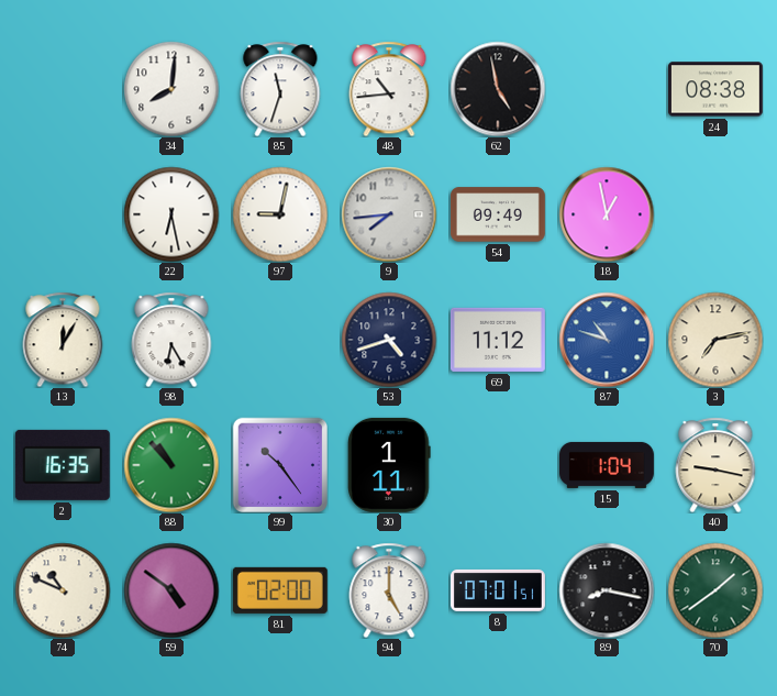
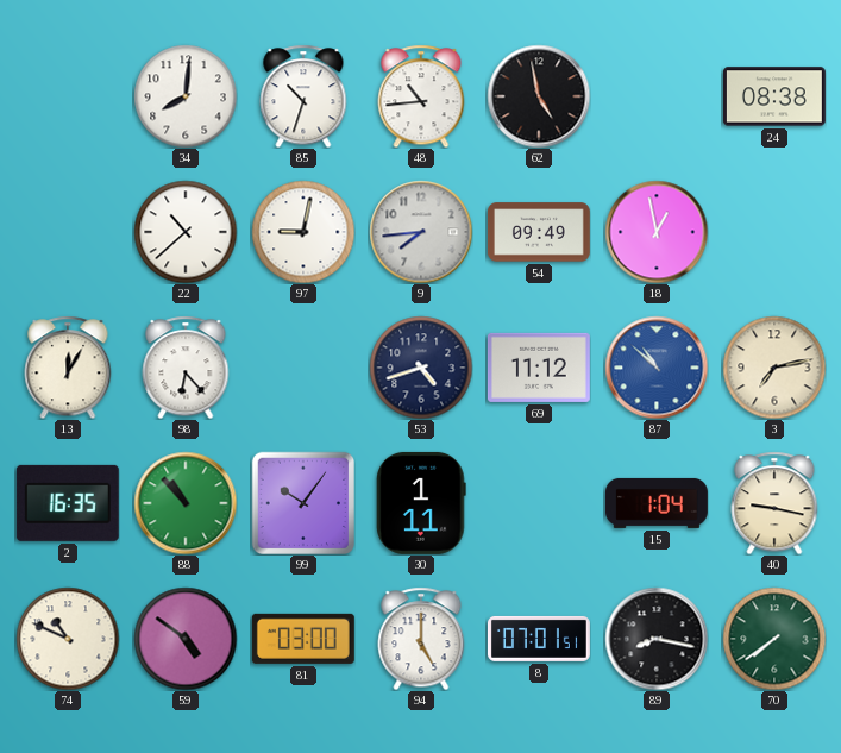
85: 11:33 -> 10:33 (303, 96)
22: 6:28 -> 10:38 (186, 232)
98: 6:25 -> 6:23 (186, 368)
87: 10:48 -> 10:52 (657, 368)
99: 10:24 -> 10:06 (302, 502)
81: 02:00 -> 03:00 (303, 639)
70: 1:39 -> 7:39 (774, 639)
